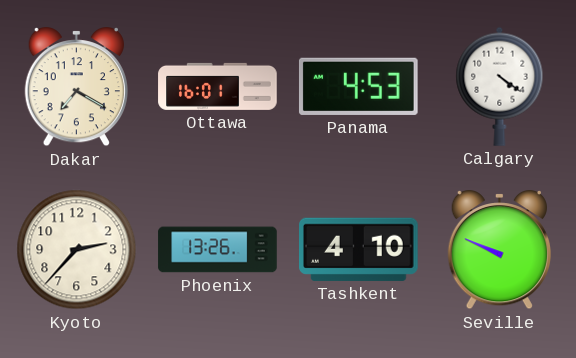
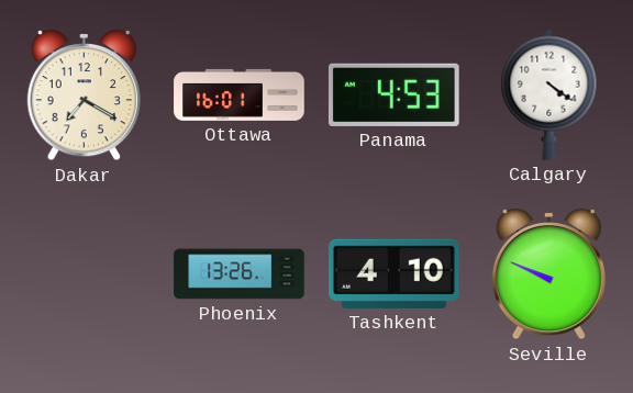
Kyoto: 2:37 -> none (77, 250)
